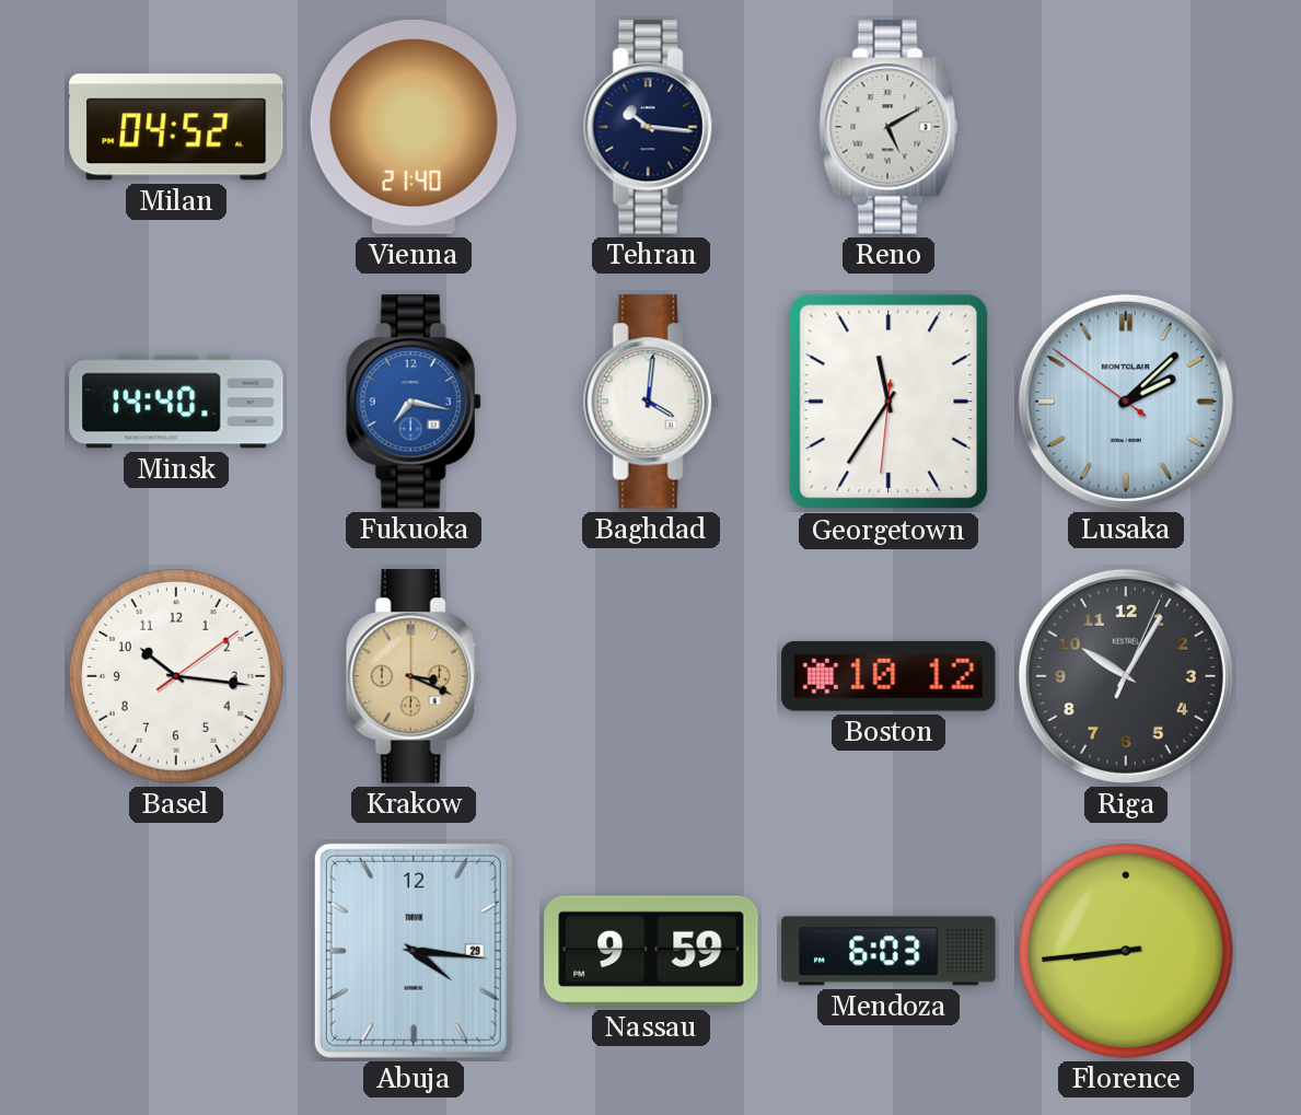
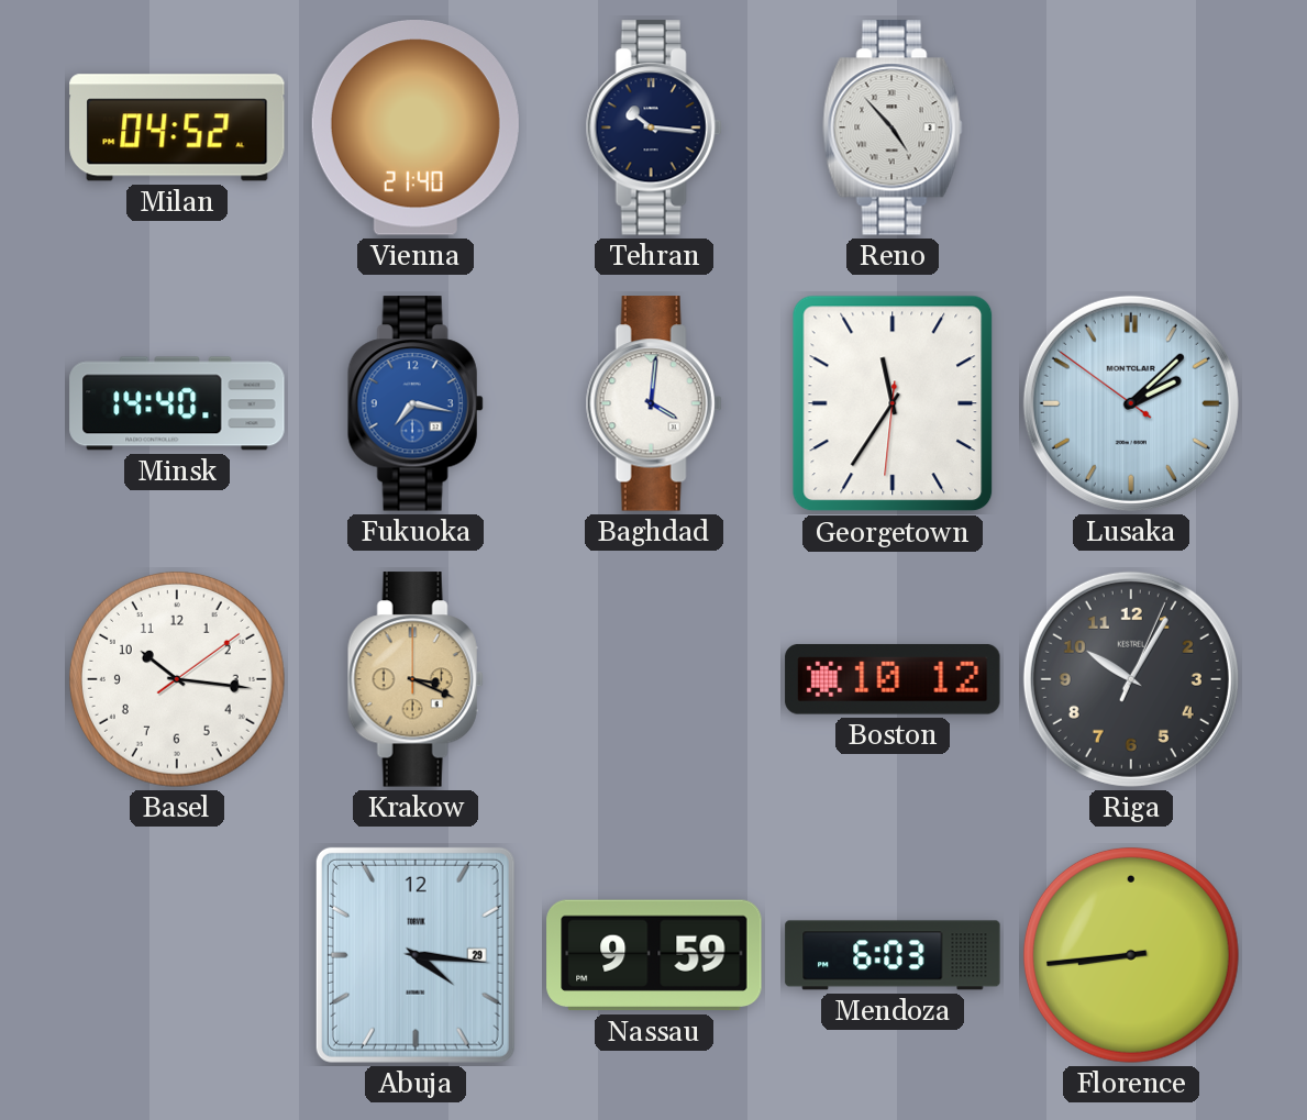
Reno: 5:10 -> 4:53 (893, 127)
